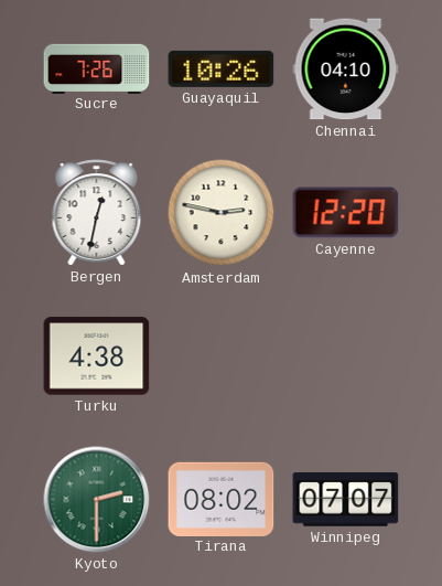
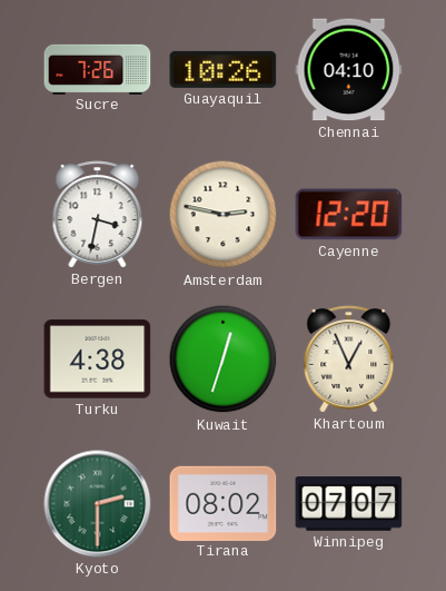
Bergen: 12:32 -> 3:32 (98, 215)
Kuwait: none -> 12:33 (224, 359)
Khartoum: none -> 12:56 (349, 359)
